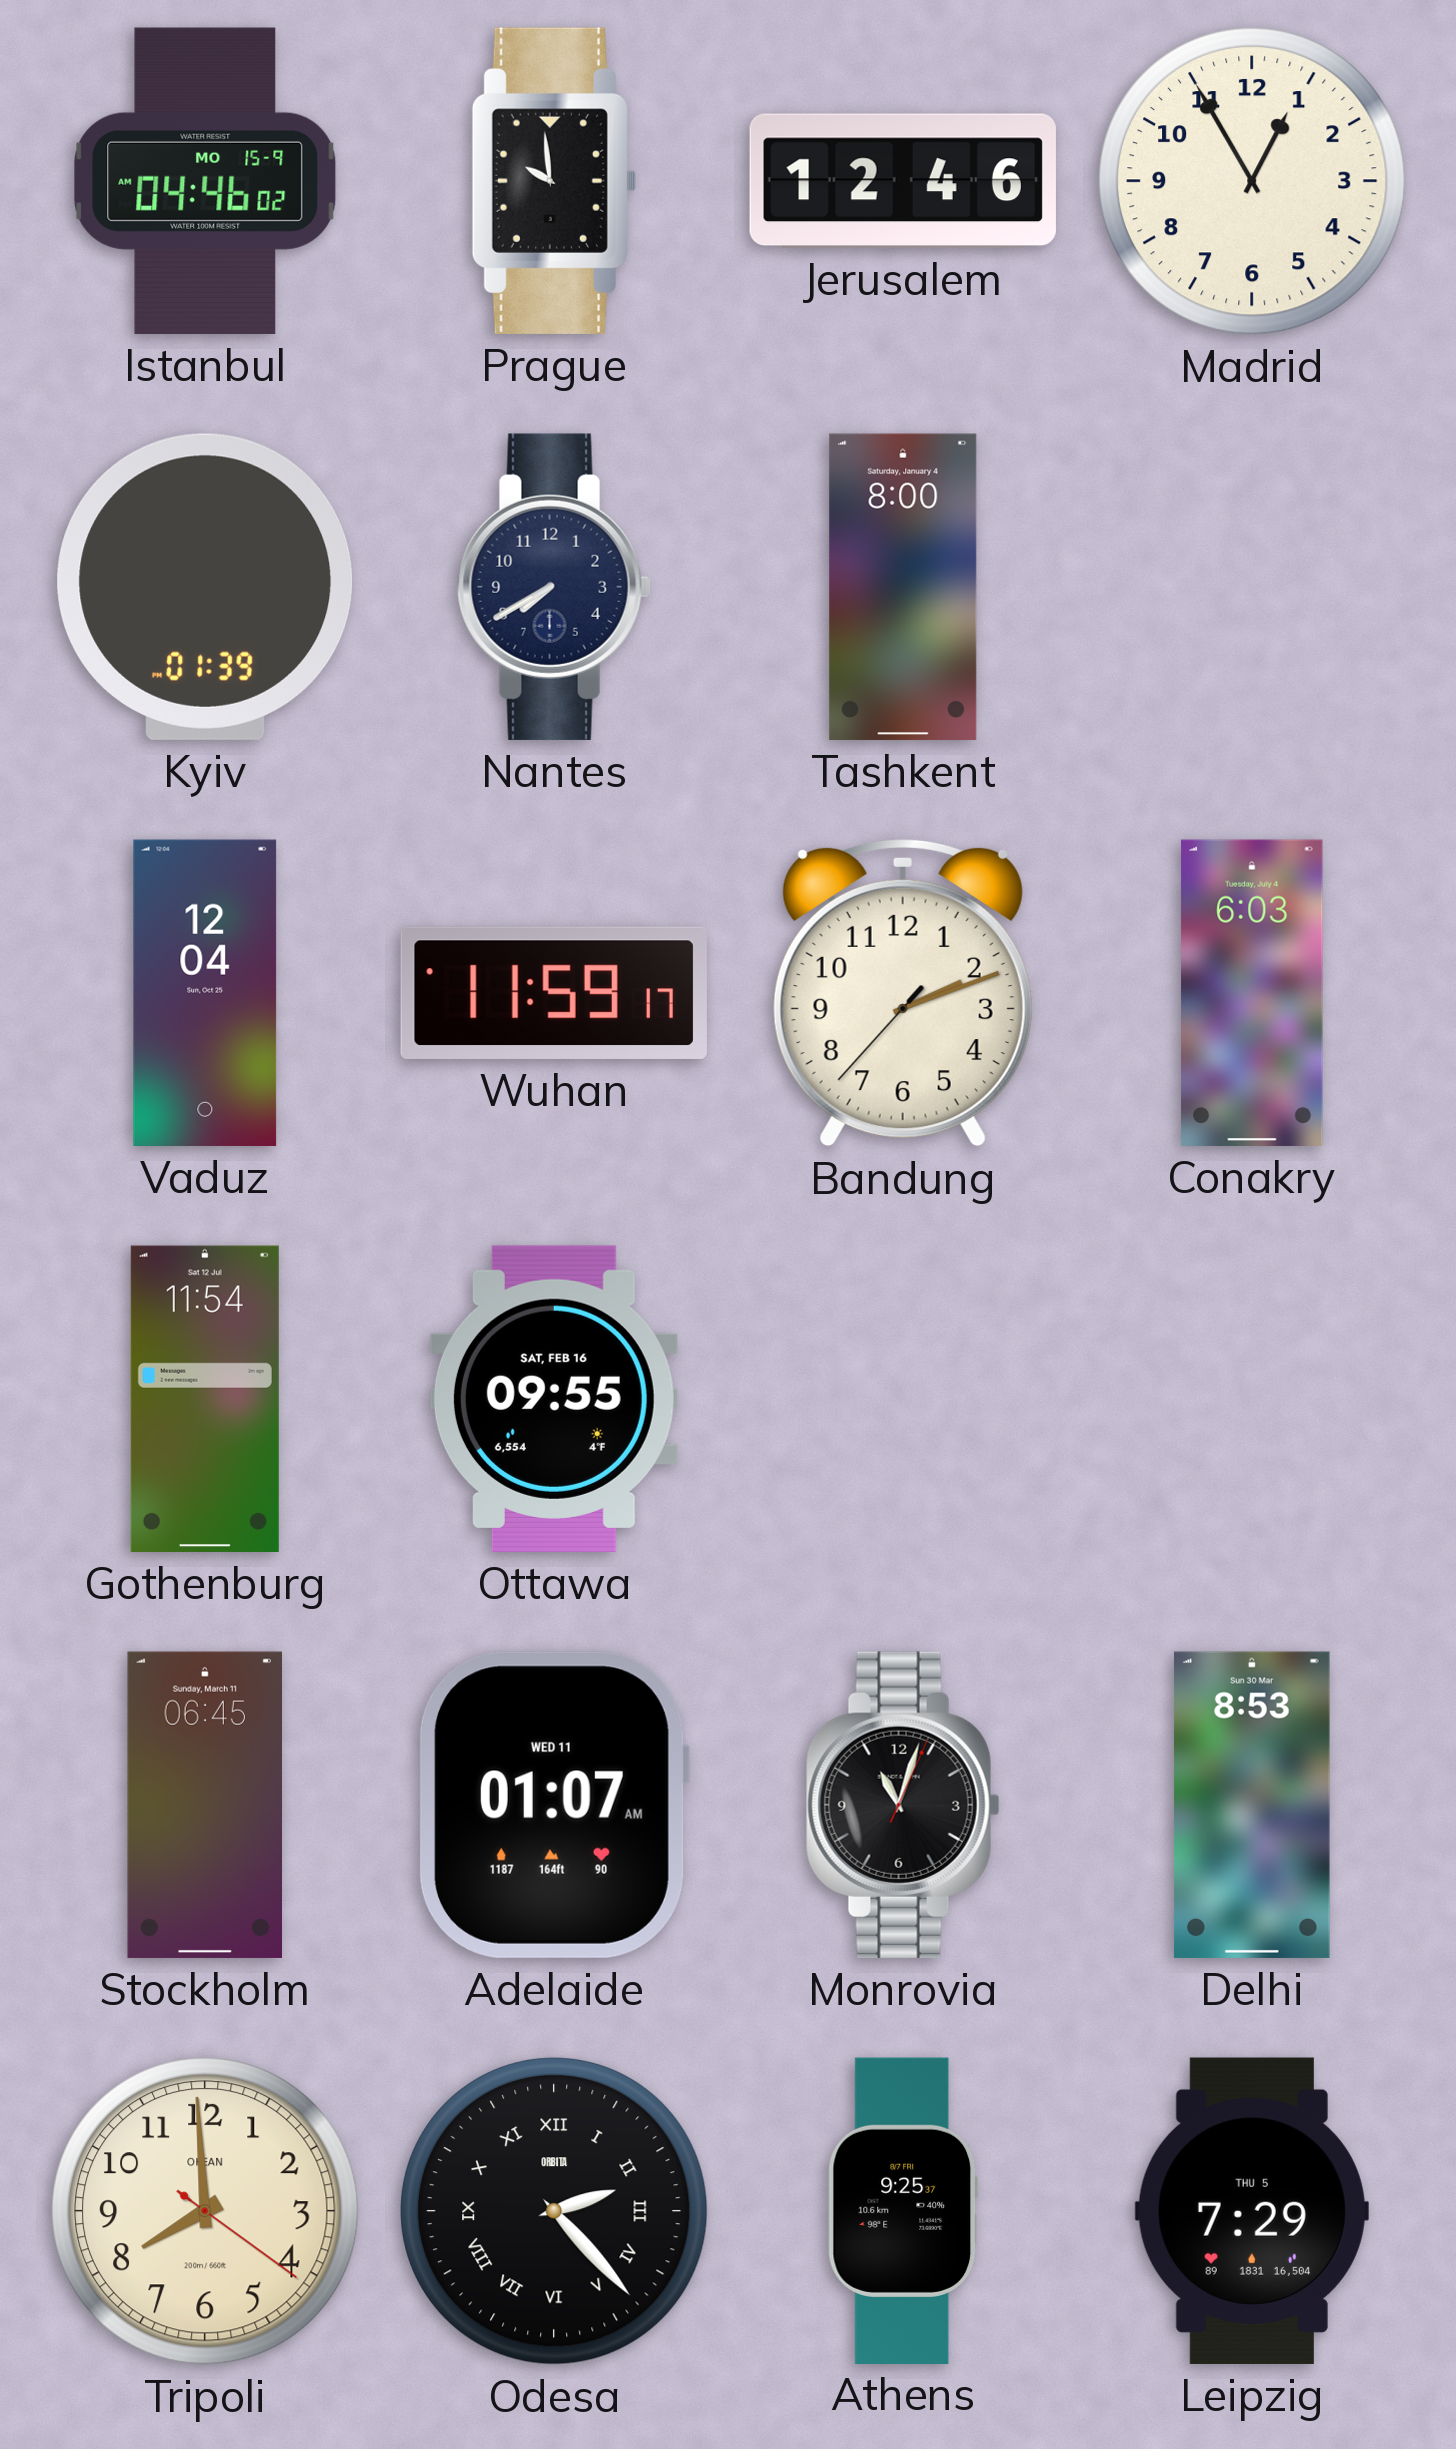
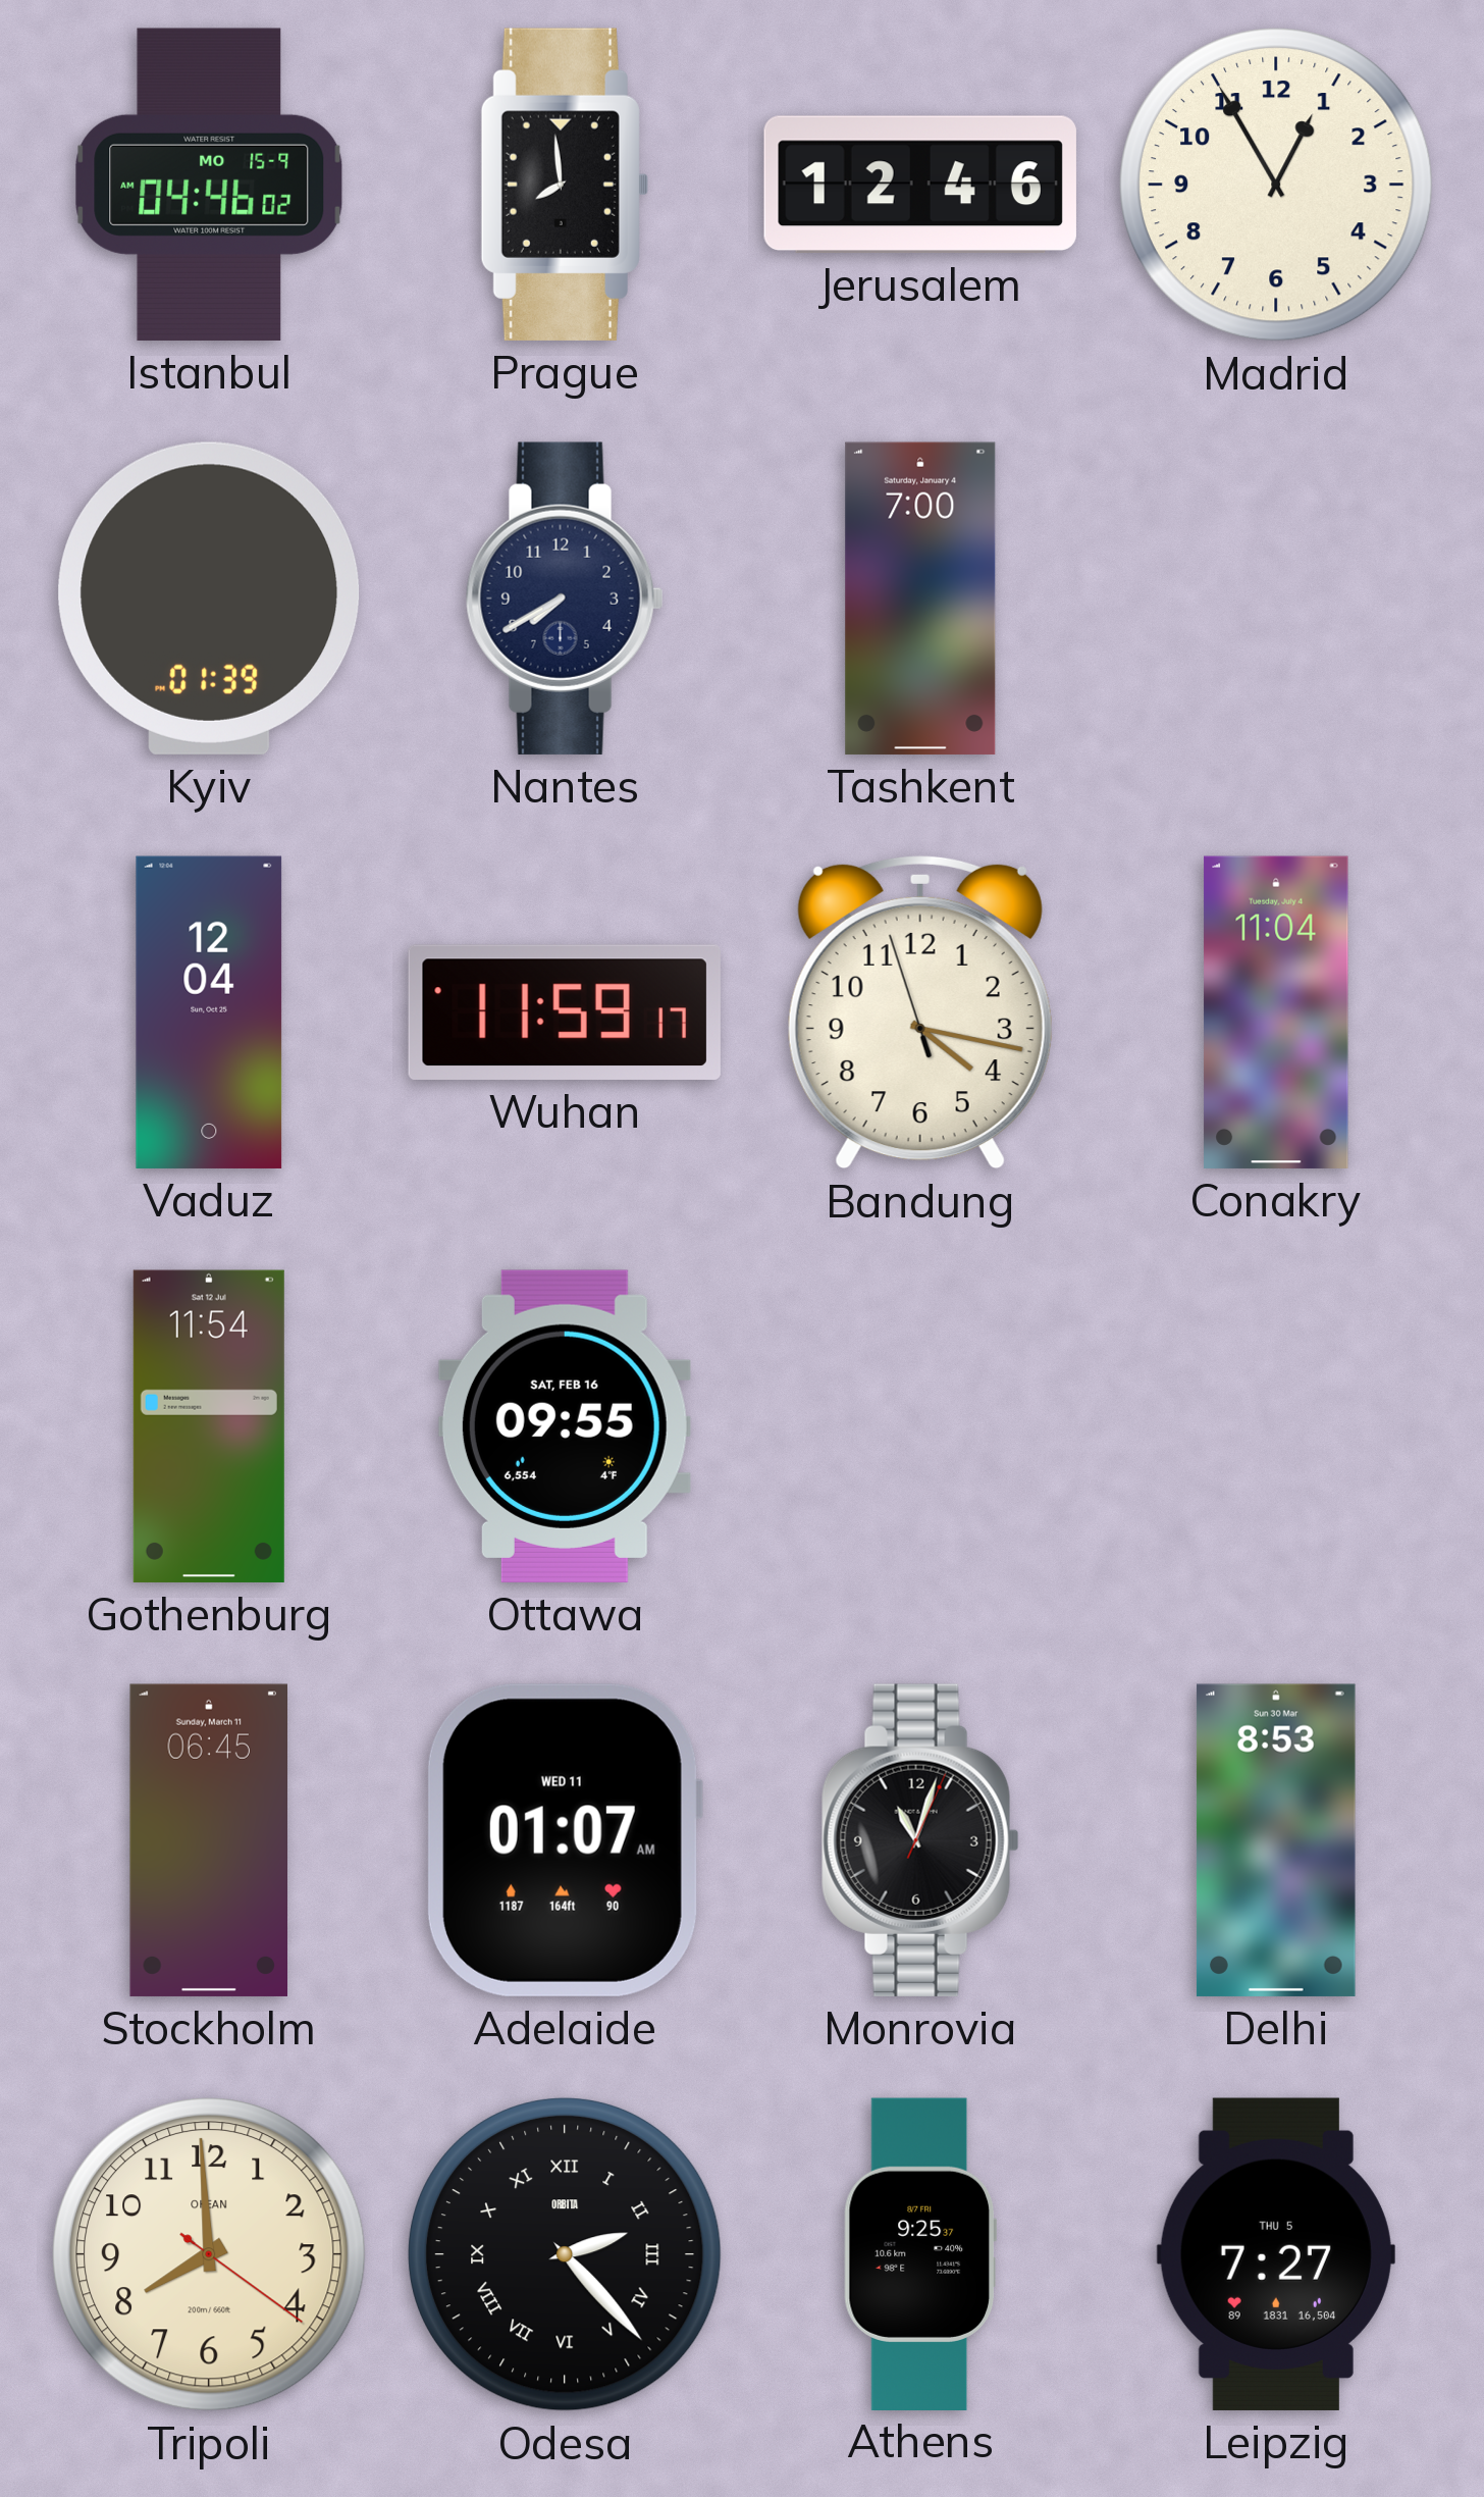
Prague: 9:59 -> 7:59 (565, 185)
Tashkent: 8:00 -> 7:00 (920, 599)
Bandung: 2:11 -> 4:16 (920, 1012)
Conakry: 6:03 -> 11:04 (1276, 1012)
Leipzig: 7:29 -> 7:27 (1276, 2254)
